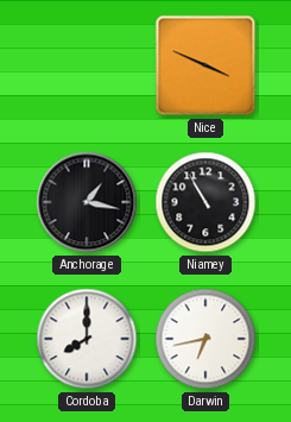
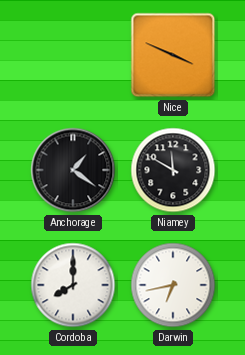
Anchorage: 1:17 -> 1:21 (73, 170)
Niamey: 10:55 -> 11:50 (173, 170)
